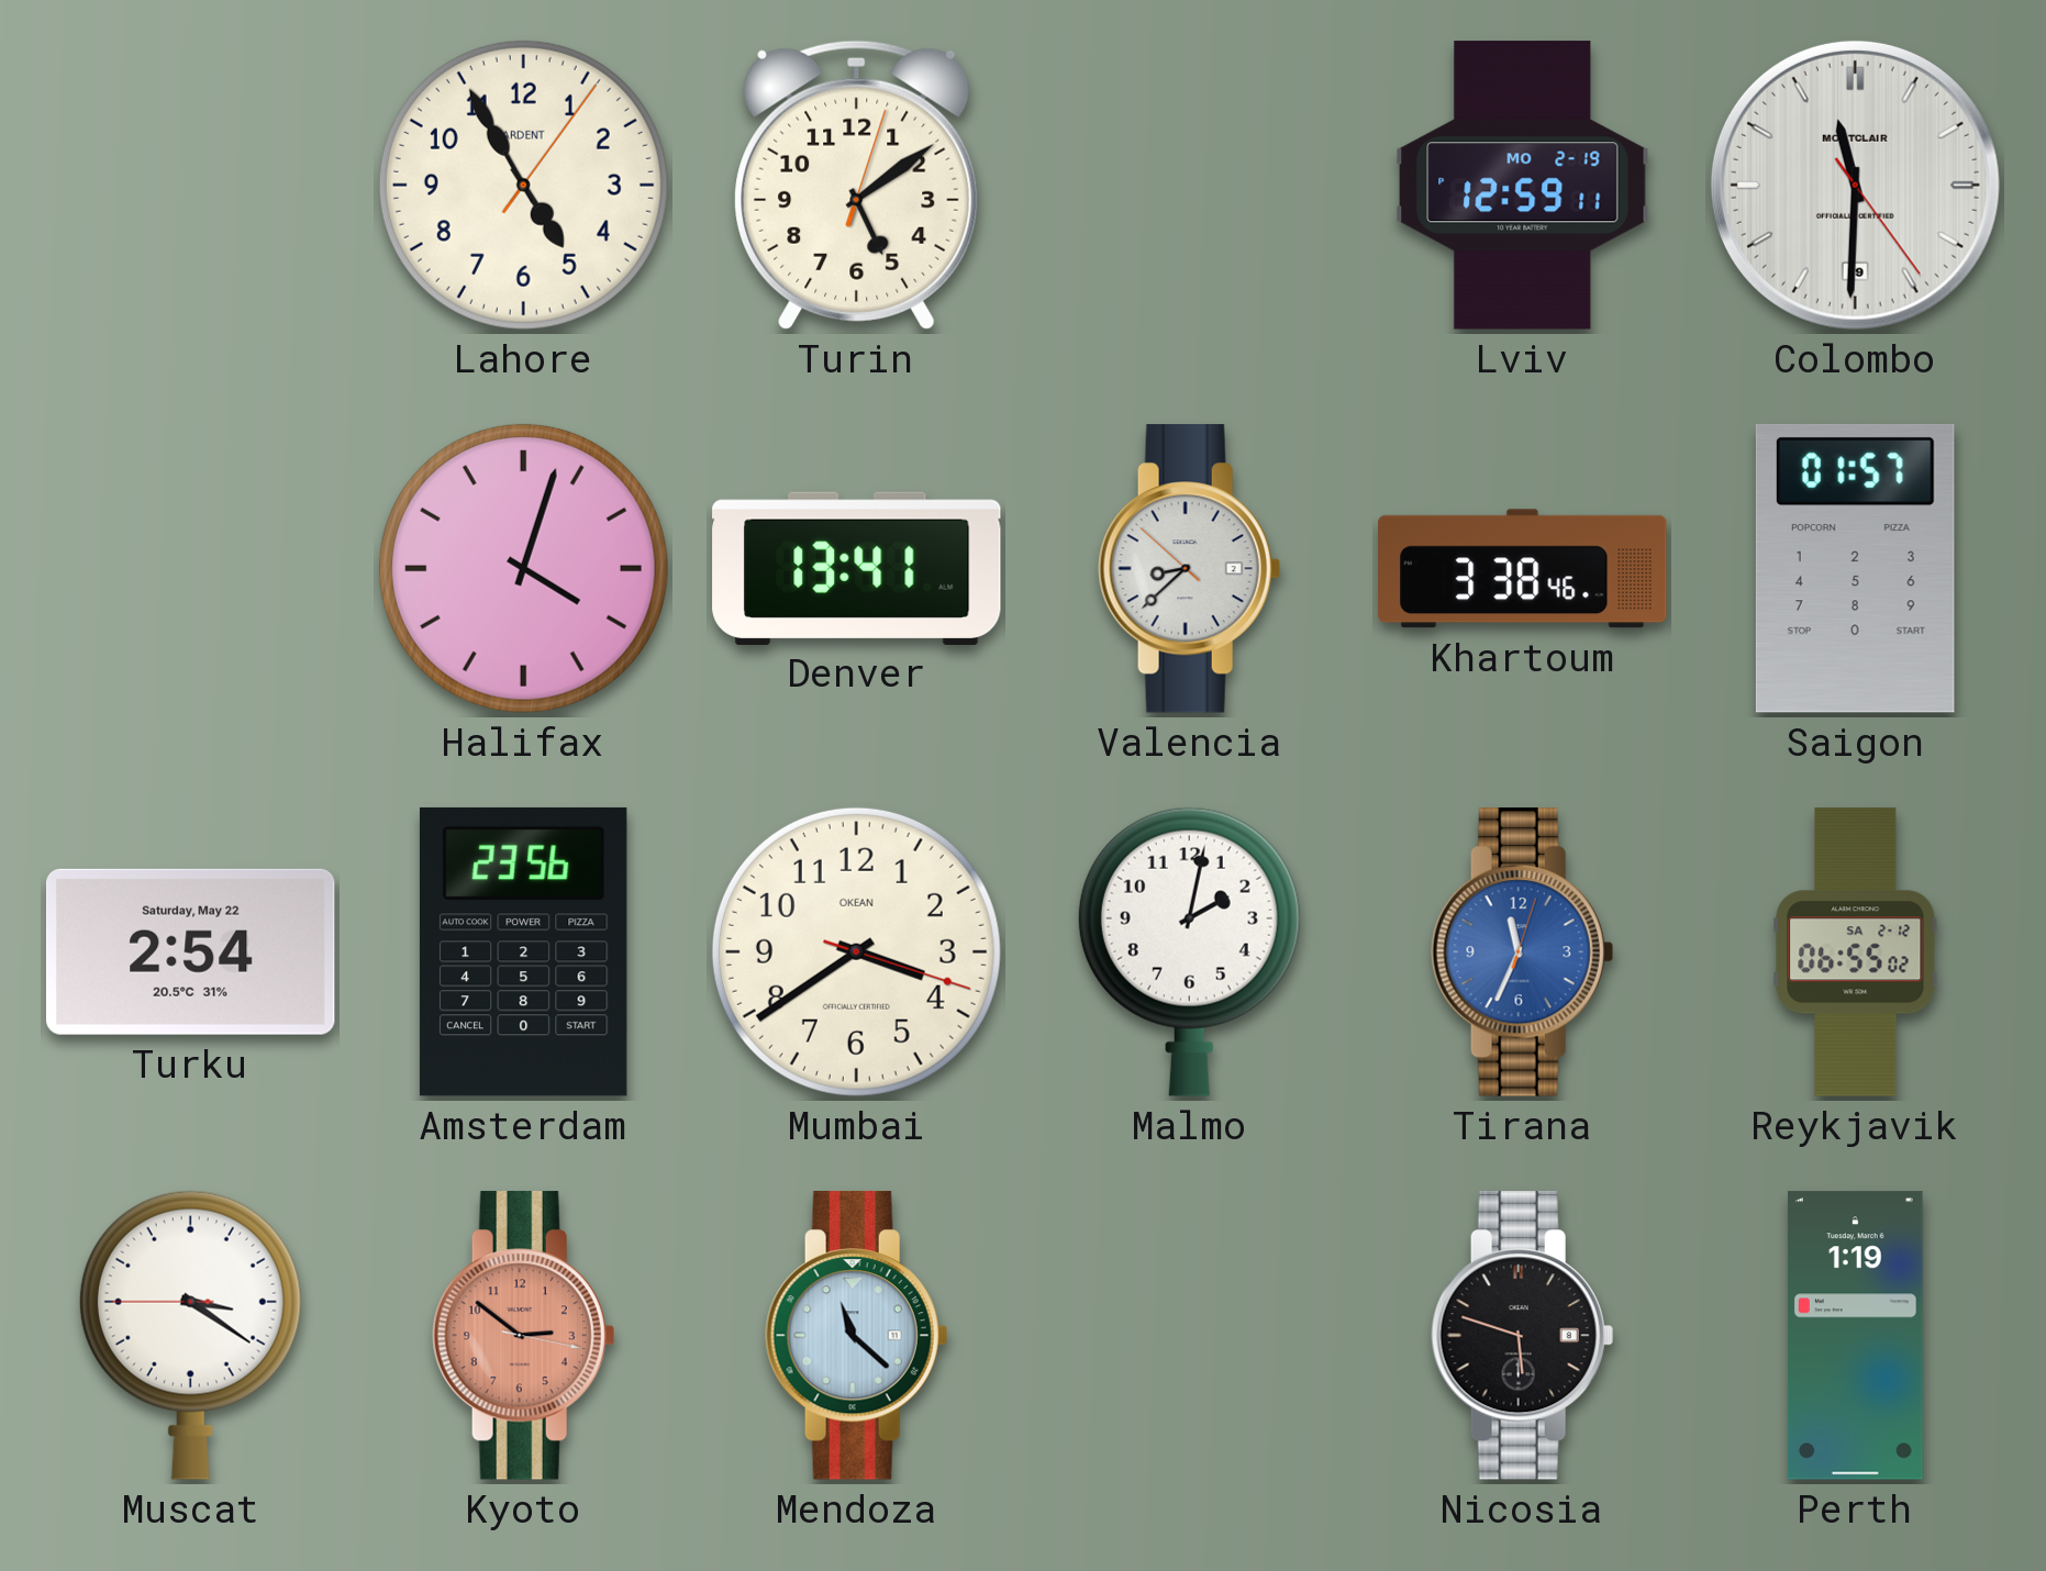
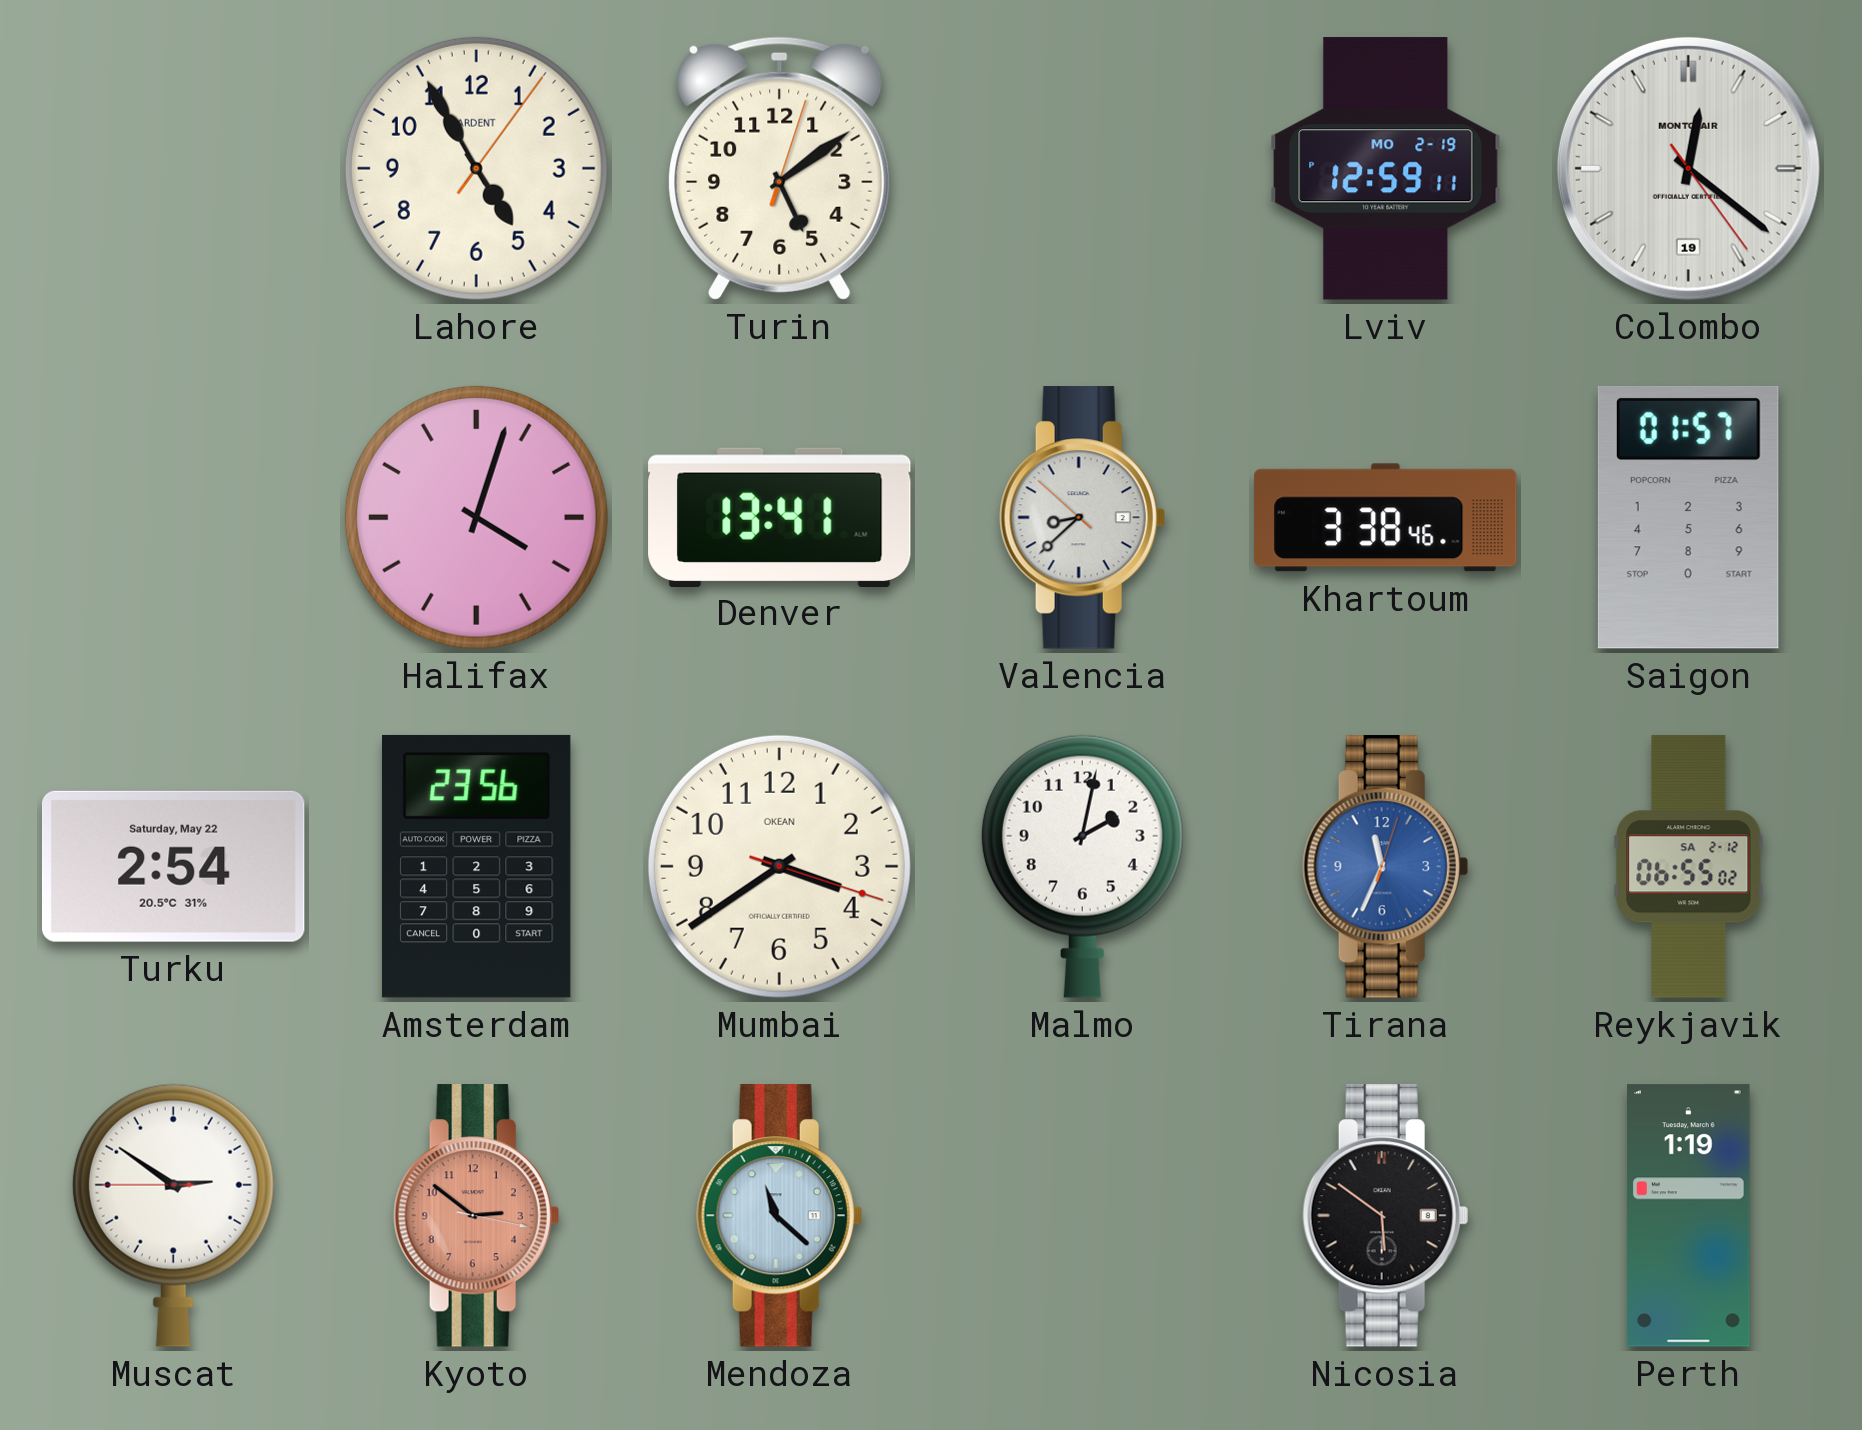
Colombo: 11:30 -> 12:21 (1688, 168)
Muscat: 3:20 -> 2:50 (173, 1215)
Nicosia: 5:48 -> 5:51 (1385, 1216)
